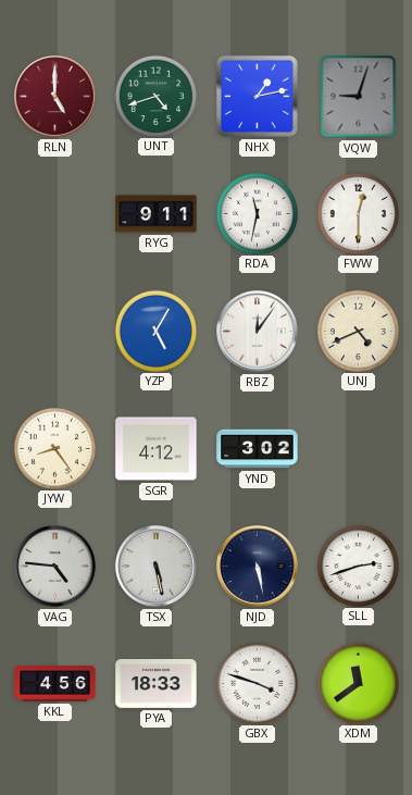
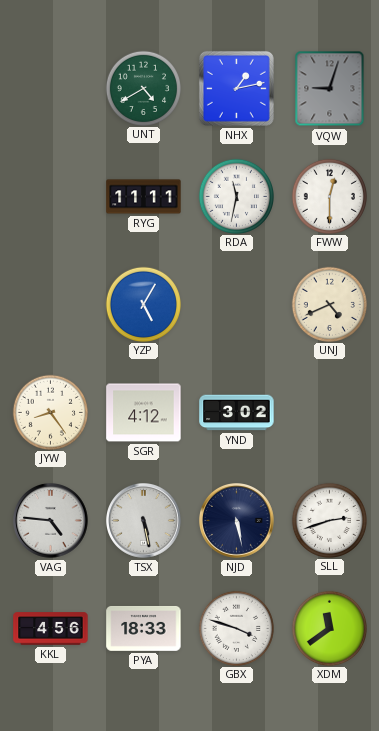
RLN: 5:00 -> none (55, 97)
UNT: 4:42 -> 4:40 (143, 88)
RYG: 9:11 -> 11:11 (144, 197)
RBZ: 12:06 -> none (258, 332)
